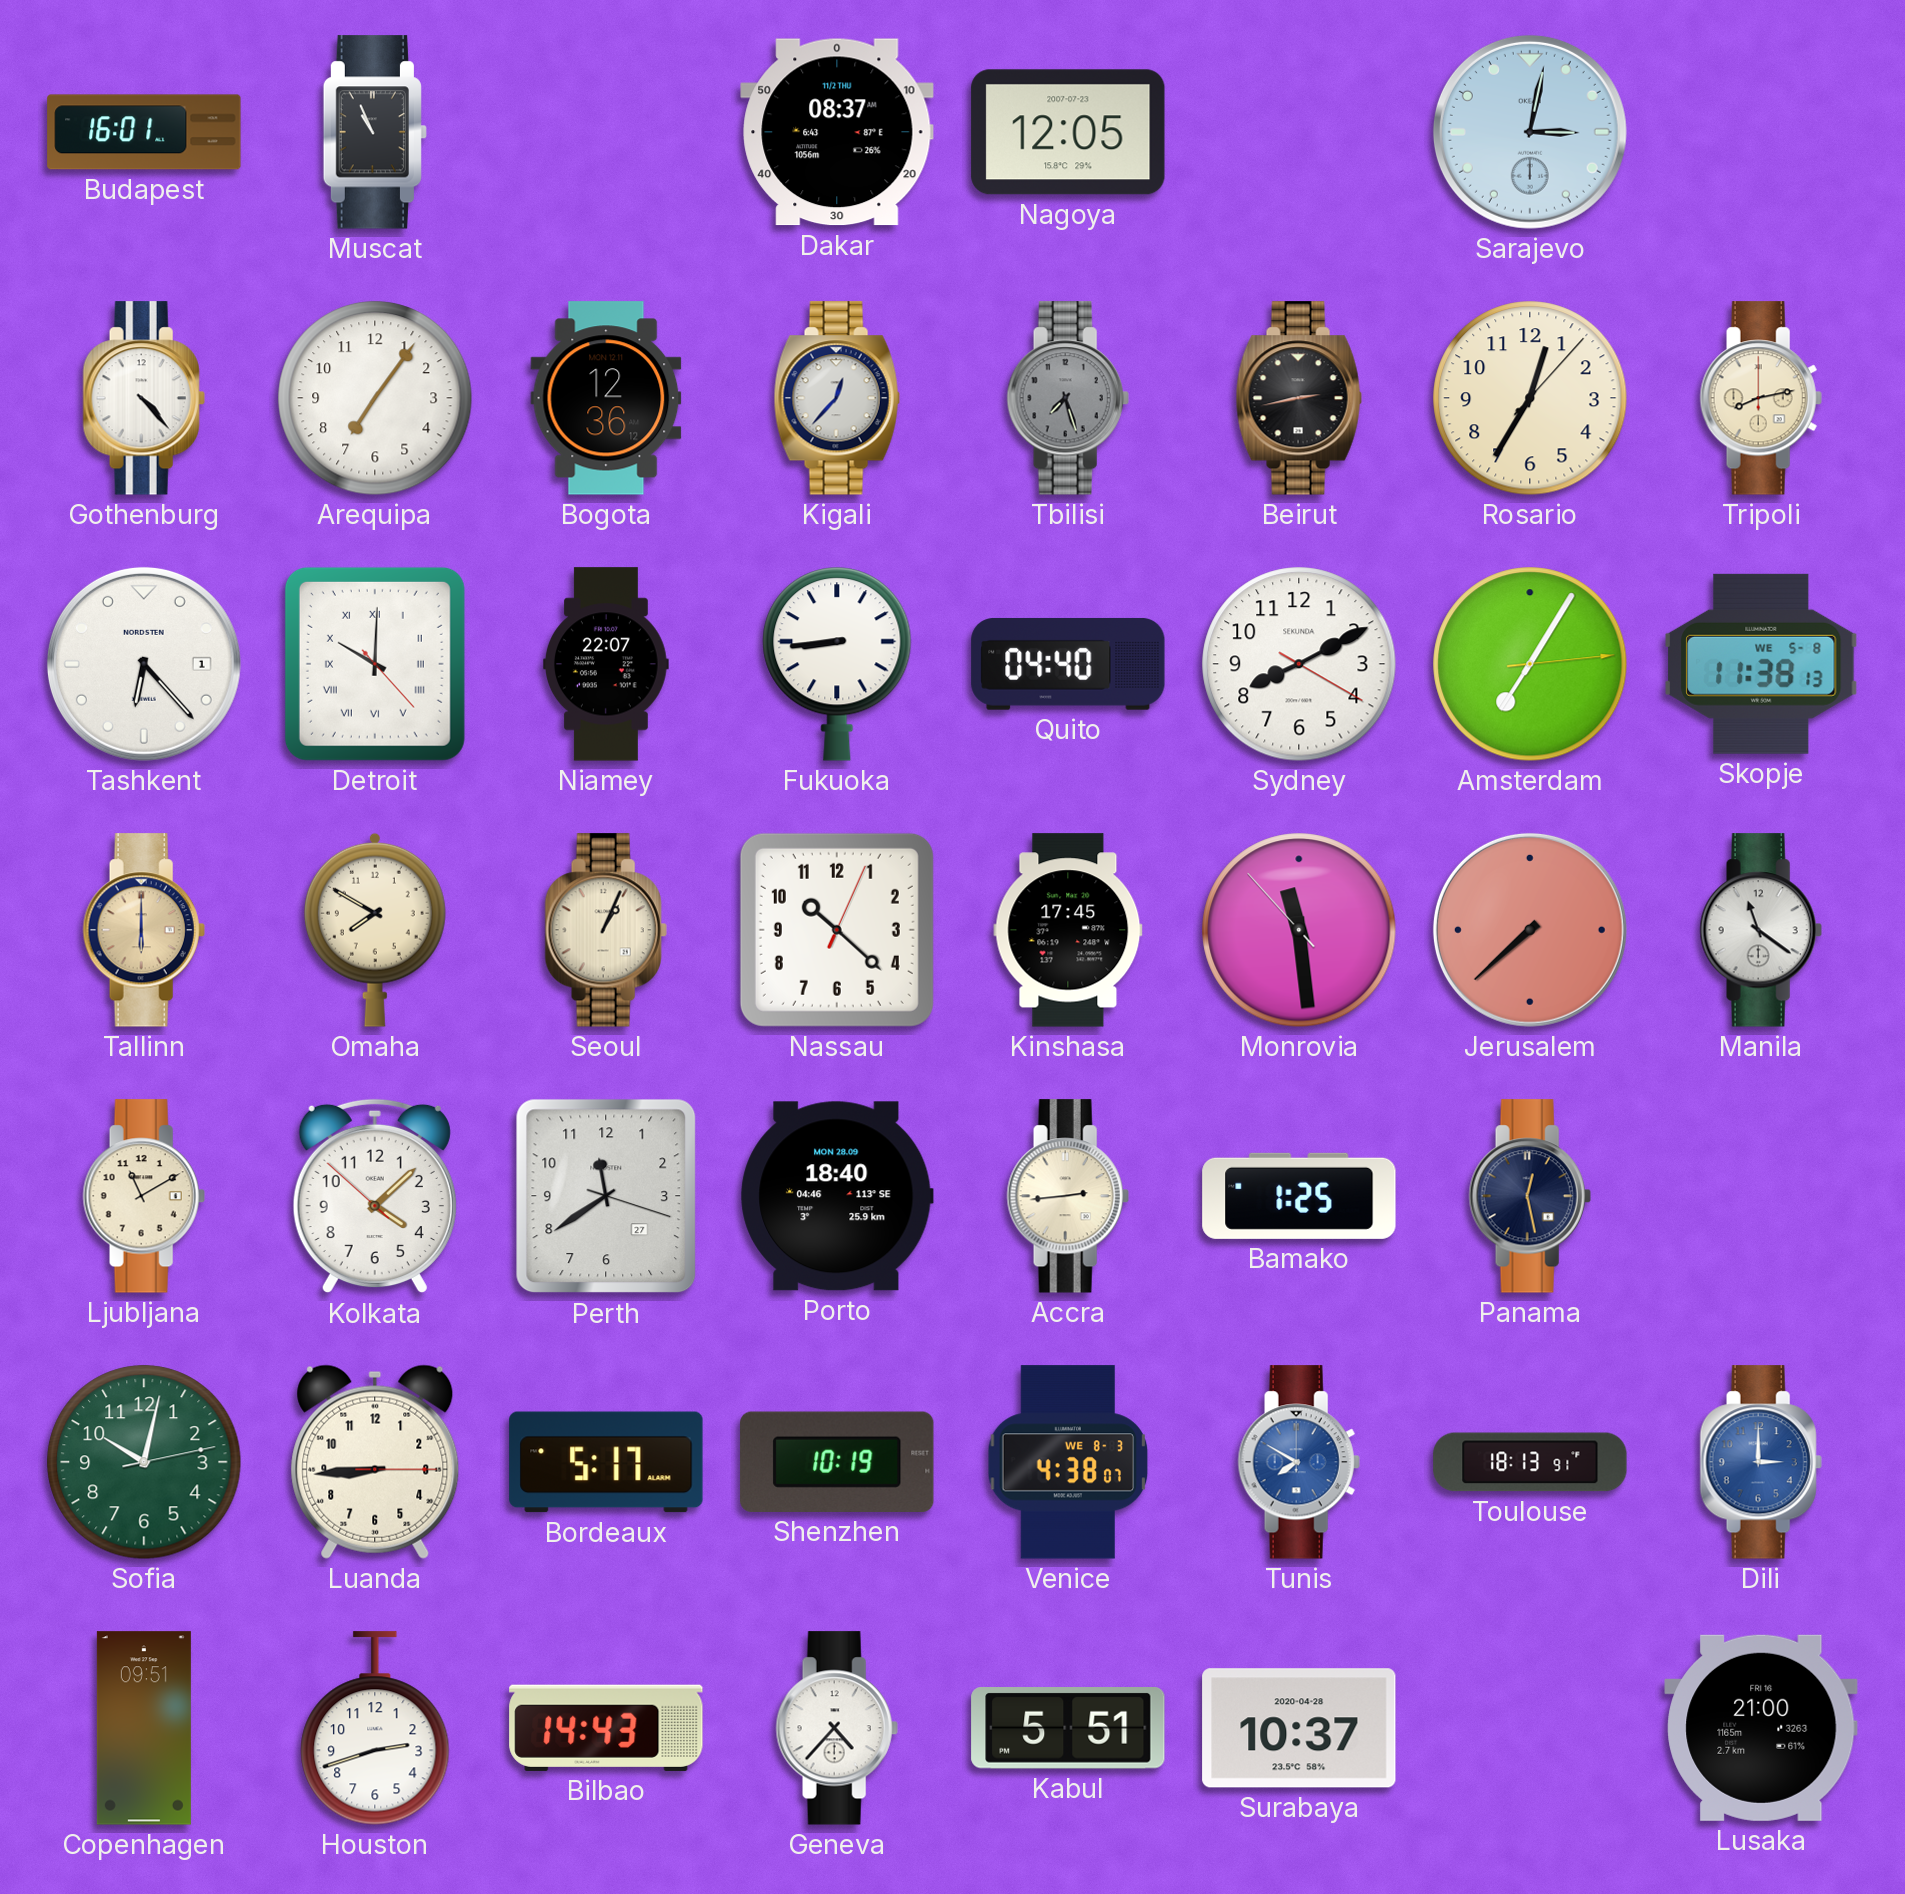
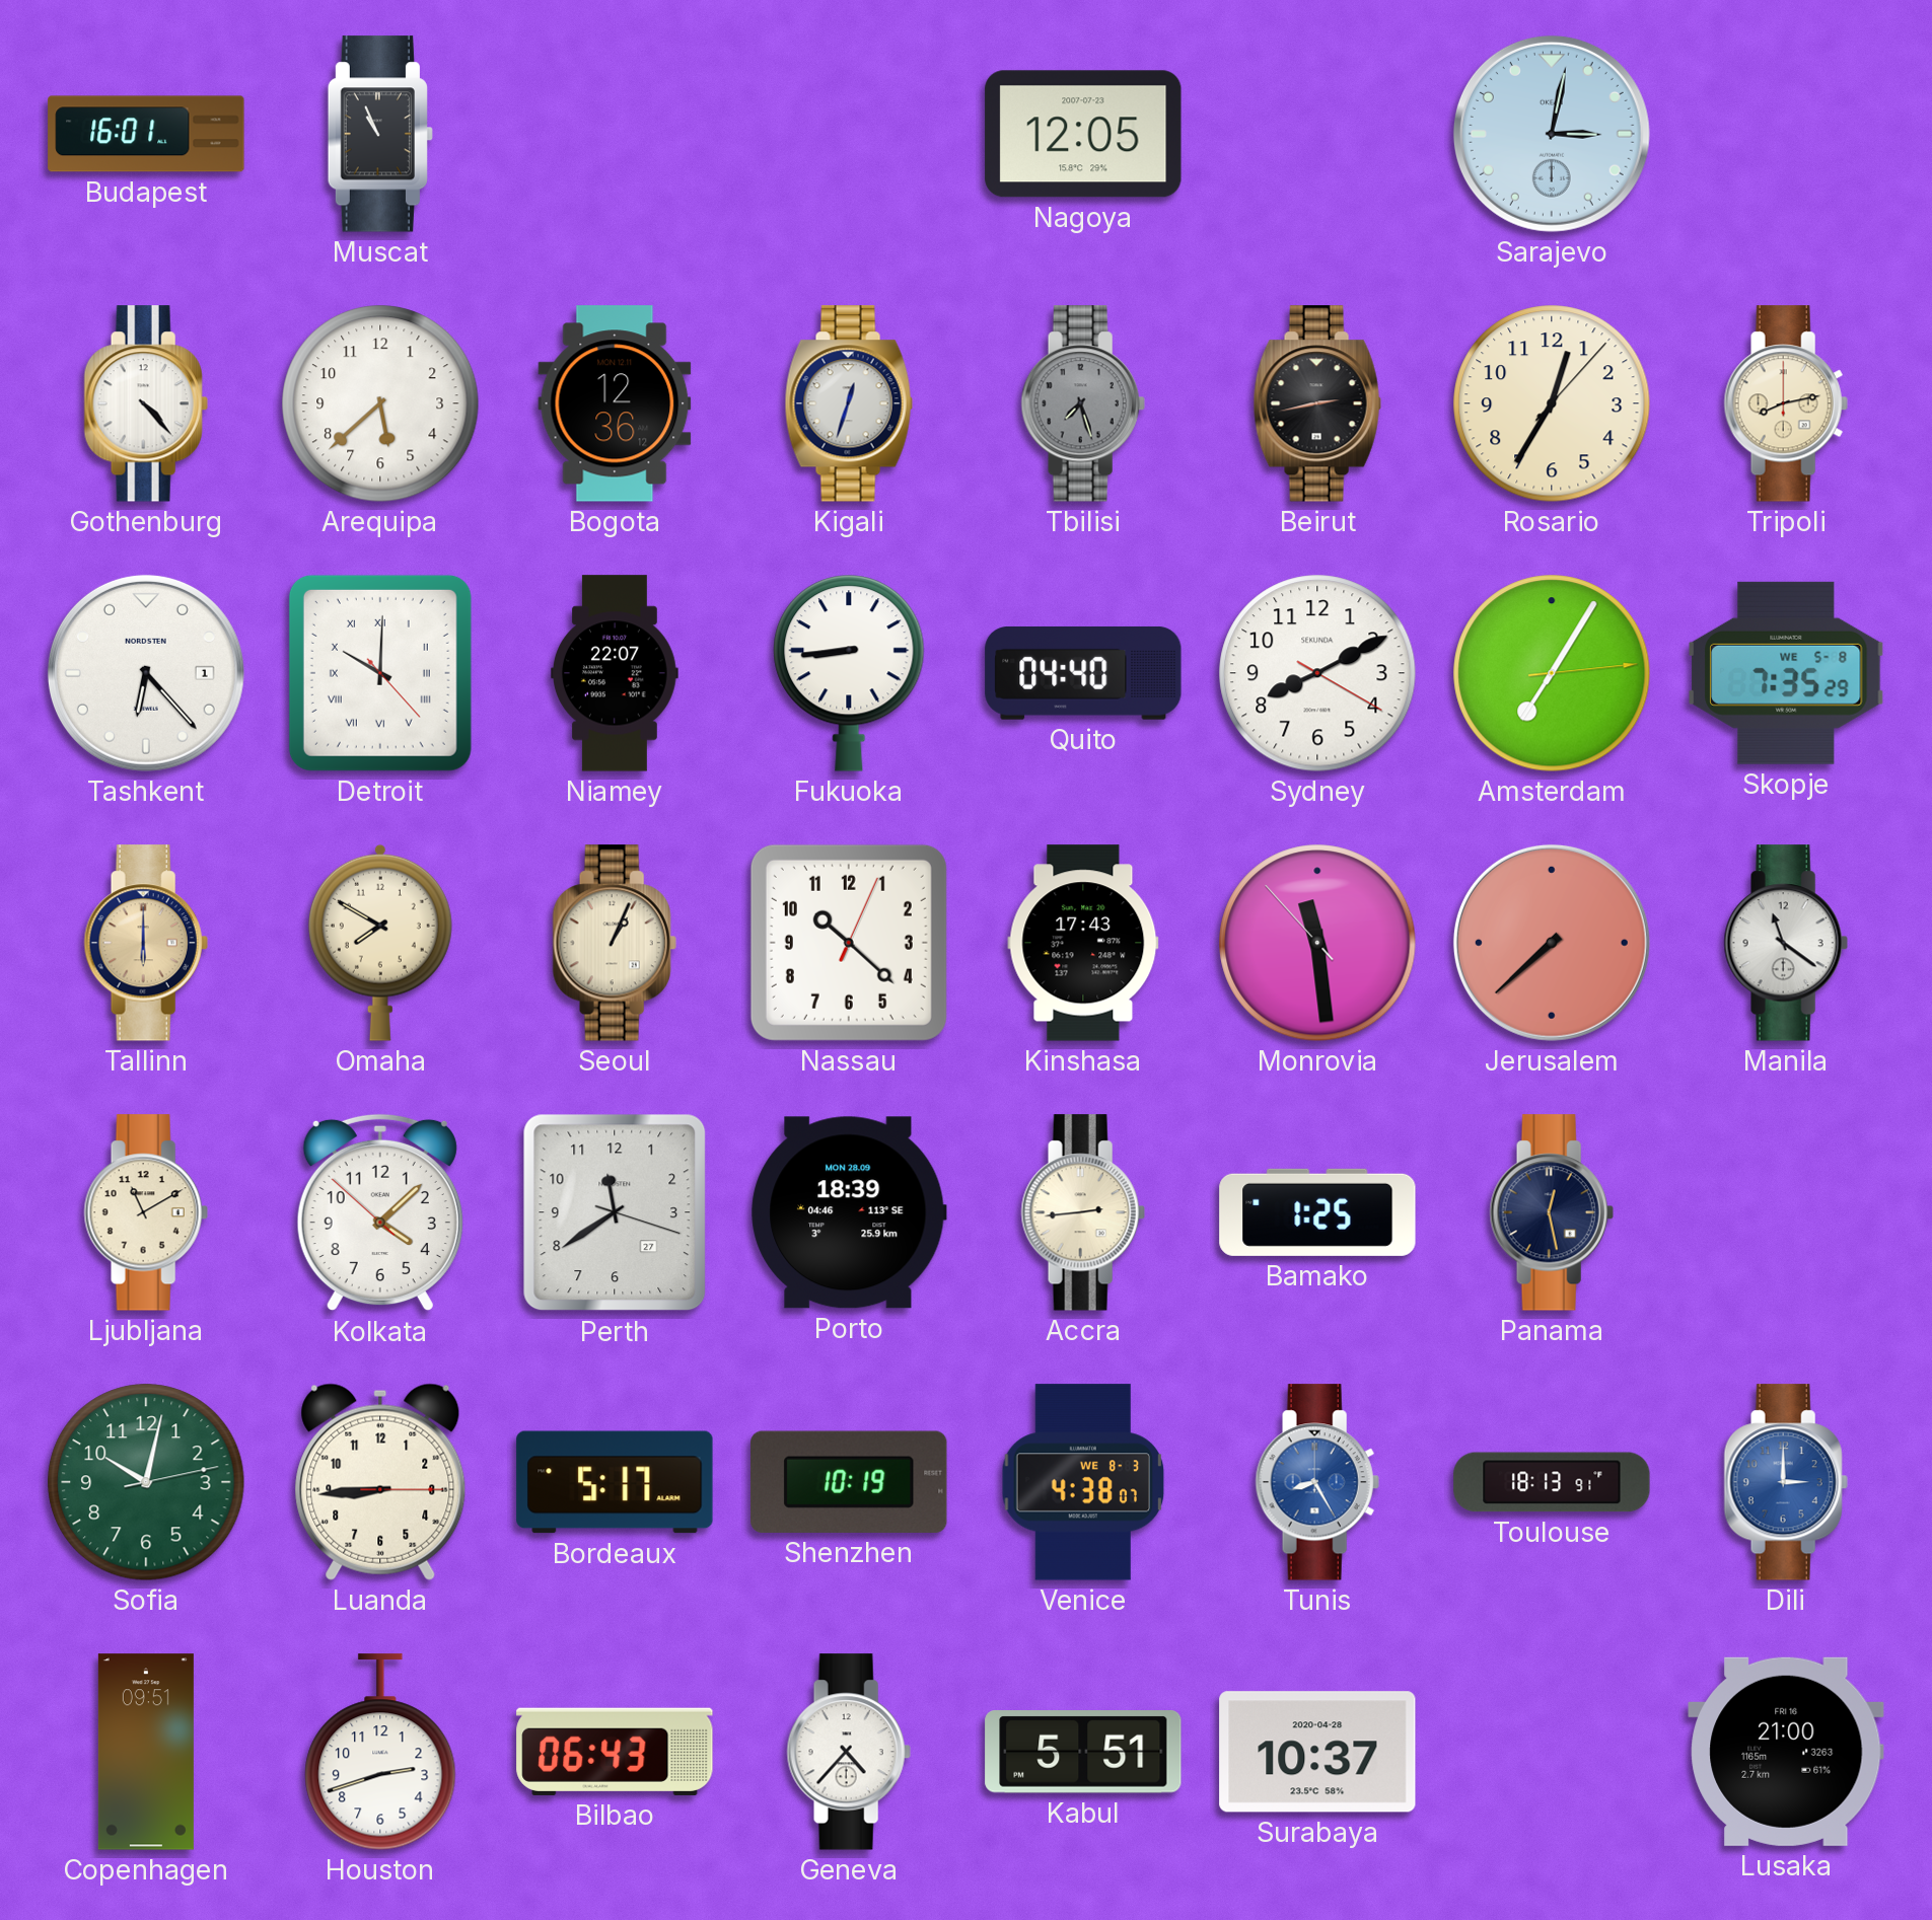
Dakar: 08:37 -> none (837, 132)
Arequipa: 7:06 -> 5:38 (380, 403)
Kigali: 12:37 -> 12:33 (849, 403)
Skopje: 11:38 -> 7:35 (1786, 673)
Kinshasa: 17:45 -> 17:43 (1083, 943)
Porto: 18:40 -> 18:39 (849, 1212)
Tunis: 7:50 -> 8:25 (1317, 1482)
Bilbao: 14:43 -> 06:43 (615, 1752)
